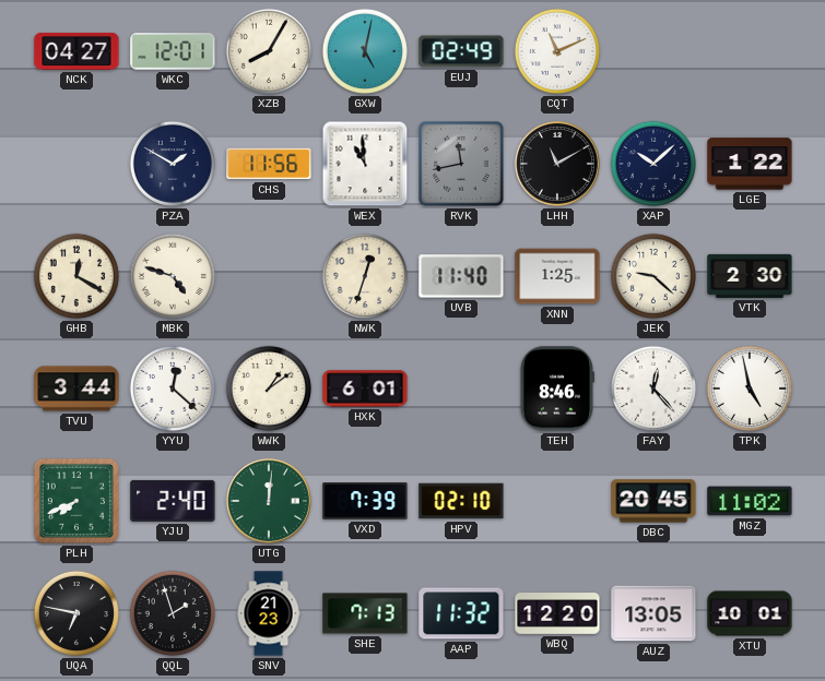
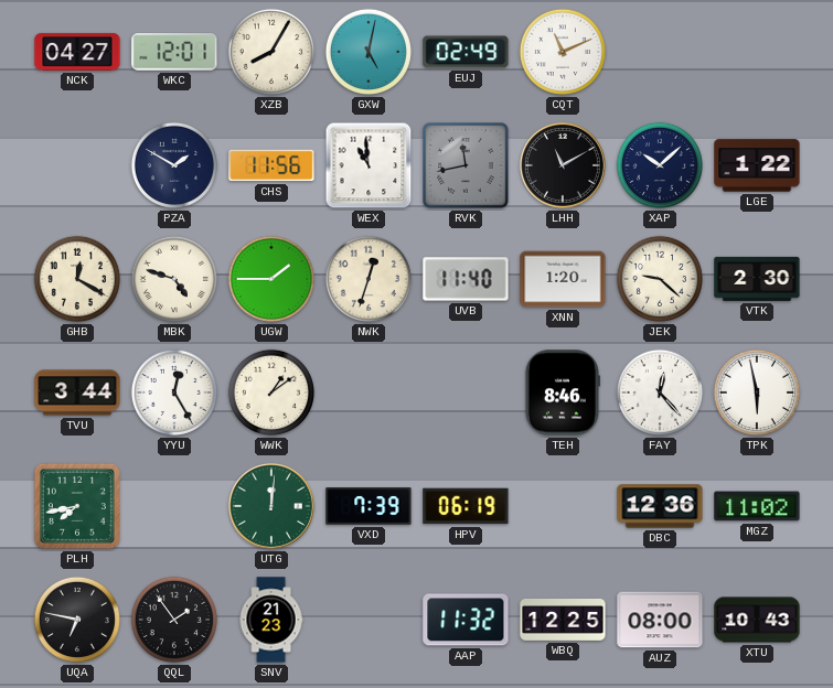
UGW: none -> 1:45 (271, 279)
XNN: 1:25 -> 1:20 (563, 279)
YYU: 12:22 -> 12:25 (174, 393)
HXK: 6:01 -> none (365, 389)
TPK: 4:58 -> 5:58 (757, 393)
PLH: 7:41 -> 7:43 (77, 506)
YJU: 2:40 -> none (173, 501)
HPV: 02:10 -> 06:19 (466, 506)
DBC: 20:45 -> 12:36 (660, 506)
QQL: 1:57 -> 1:54 (174, 620)
SHE: 7:13 -> none (365, 613)
WBQ: 12:20 -> 12:25 (563, 621)
AUZ: 13:05 -> 08:00 (660, 620)
XTU: 10:01 -> 10:43 (757, 620)
